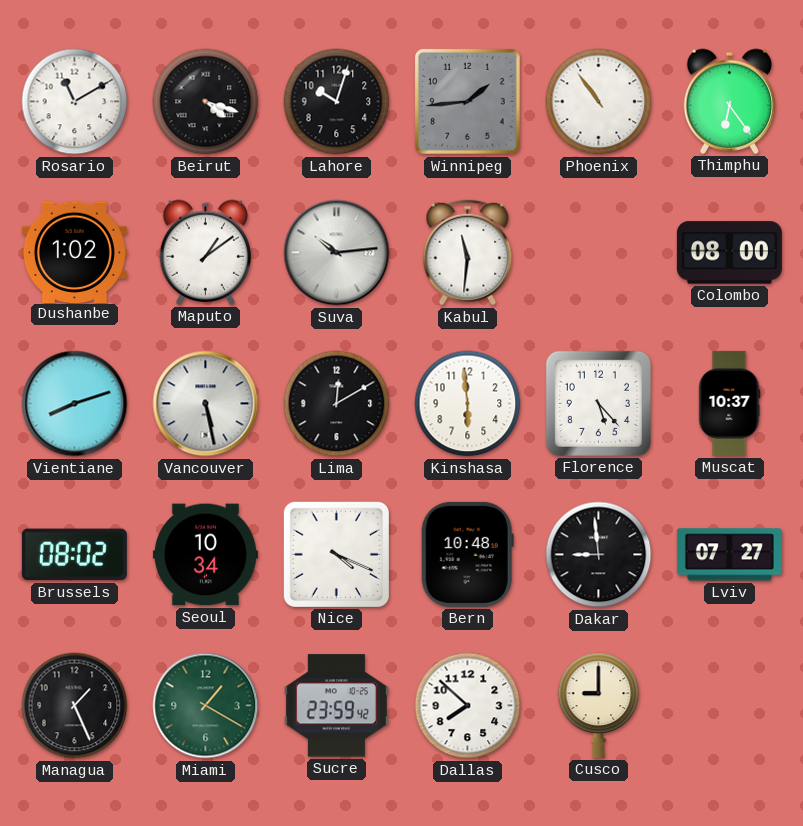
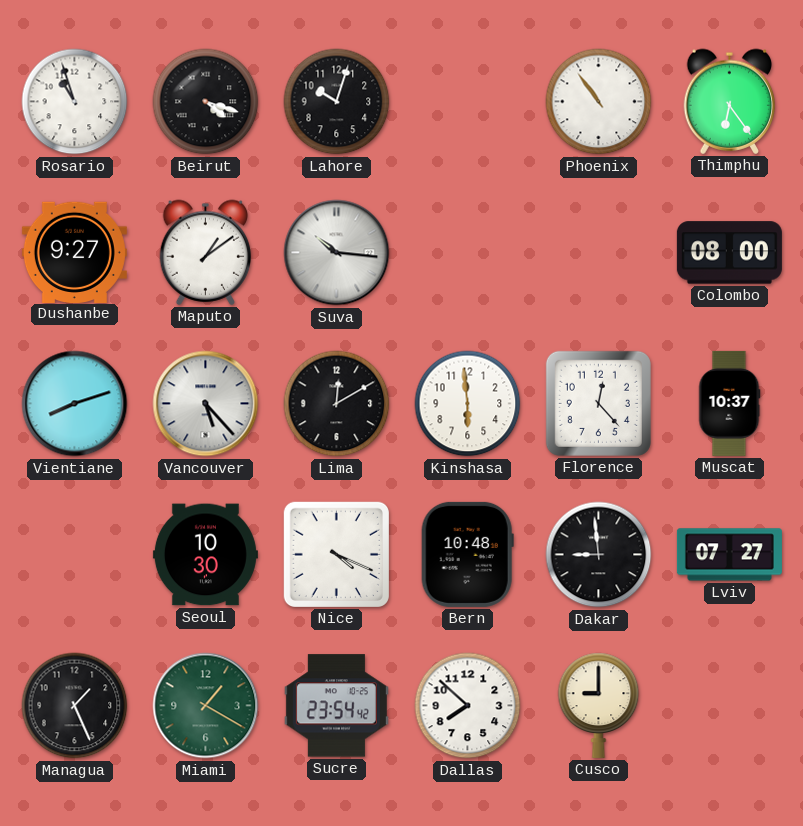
Rosario: 11:10 -> 10:57 (75, 102)
Winnipeg: 1:44 -> none (467, 101)
Dushanbe: 1:02 -> 9:27 (74, 252)
Suva: 10:14 -> 10:16 (337, 253)
Kabul: 11:31 -> none (468, 253)
Vancouver: 5:28 -> 5:23 (206, 404)
Florence: 5:23 -> 12:23 (598, 403)
Brussels: 08:02 -> none (74, 555)
Seoul: 10:34 -> 10:30 (205, 555)
Sucre: 23:59 -> 23:54 (336, 706)
